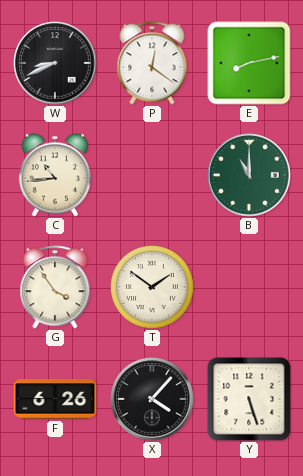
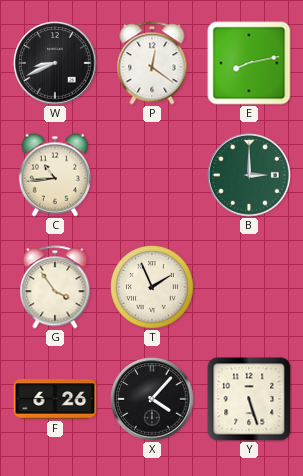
B: 11:00 -> 3:00 (249, 175)
T: 1:51 -> 1:56 (153, 288)
